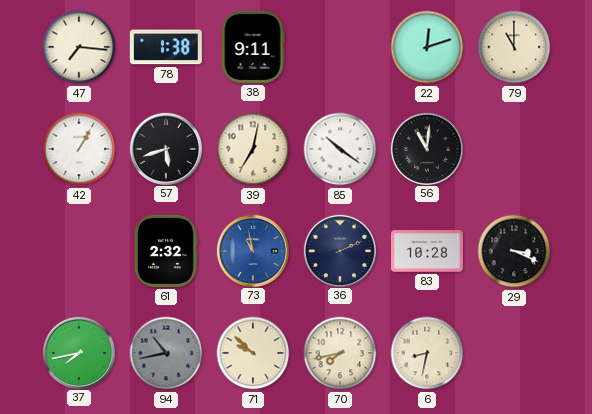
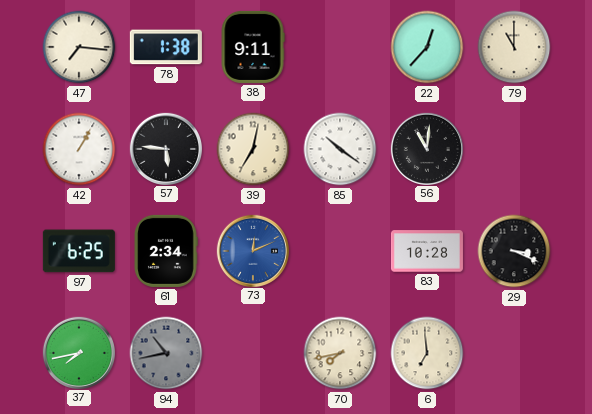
22: 12:12 -> 12:37 (427, 47)
57: 5:42 -> 5:46 (165, 148)
97: none -> 6:25 (79, 251)
61: 2:32 -> 2:34 (166, 251)
73: 10:58 -> 12:11 (252, 250)
36: 2:11 -> none (339, 250)
71: 9:52 -> none (253, 353)
6: 8:32 -> 6:59 (427, 353)
